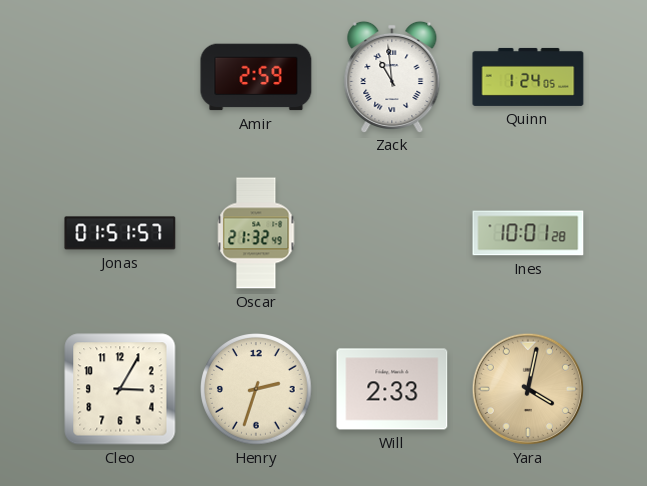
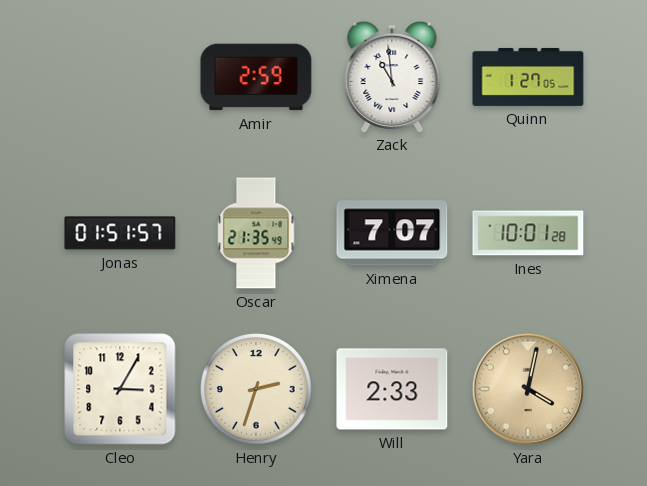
Quinn: 1:24 -> 1:27 (528, 77)
Oscar: 21:32 -> 21:35 (256, 233)
Ximena: none -> 7:07 (392, 233)
